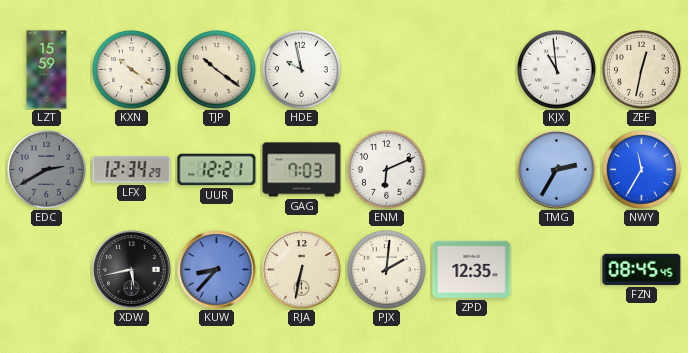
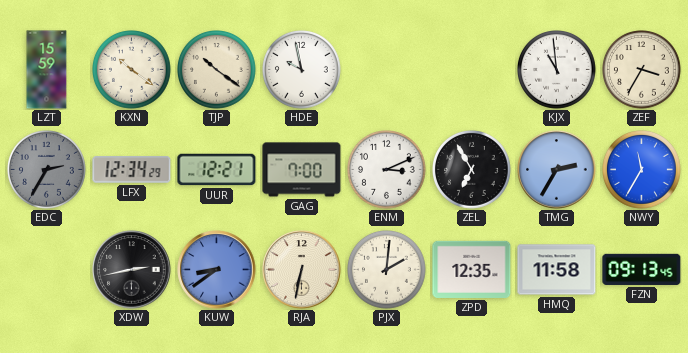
ZEF: 12:32 -> 3:35 (642, 70)
EDC: 2:40 -> 2:35 (47, 170)
GAG: 7:03 -> 7:00 (302, 170)
ENM: 6:11 -> 3:11 (387, 170)
ZEL: none -> 6:55 (472, 170)
XDW: 5:43 -> 2:43 (132, 270)
KUW: 8:37 -> 8:39 (217, 270)
HMQ: none -> 11:58 (557, 270)
FZN: 08:45 -> 09:13 (642, 269)
